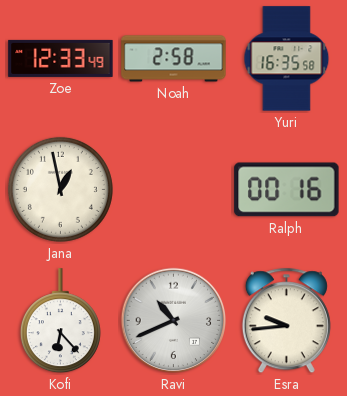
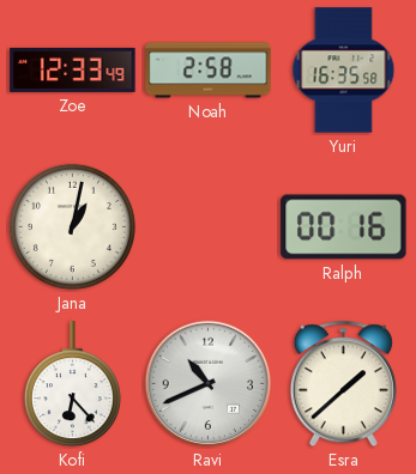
Jana: 12:58 -> 1:02 (72, 226)
Esra: 9:44 -> 1:38 (343, 384)
